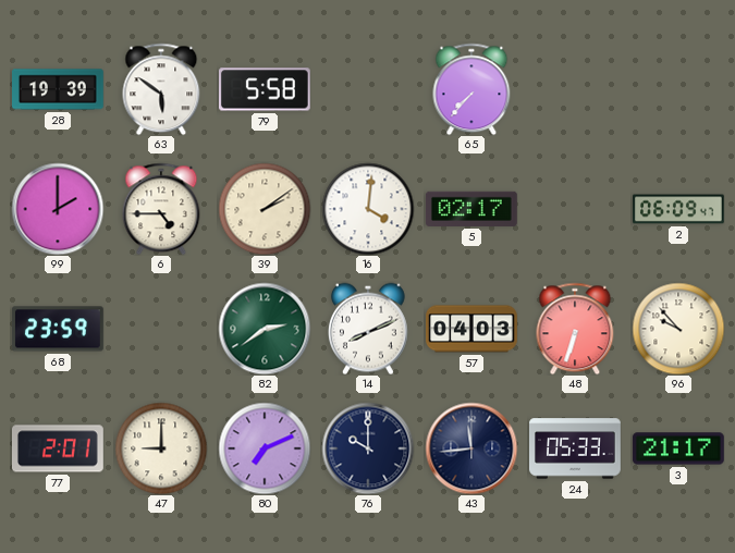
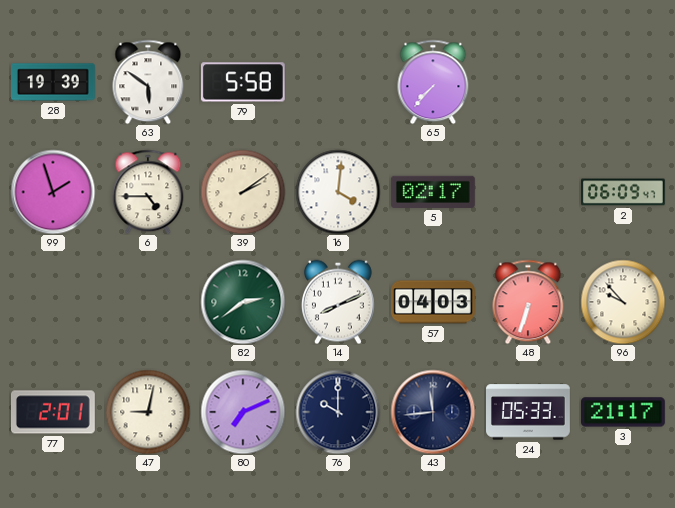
99: 2:00 -> 1:57 (53, 192)
68: 23:59 -> none (58, 329)
47: 9:00 -> 9:02 (148, 412)
